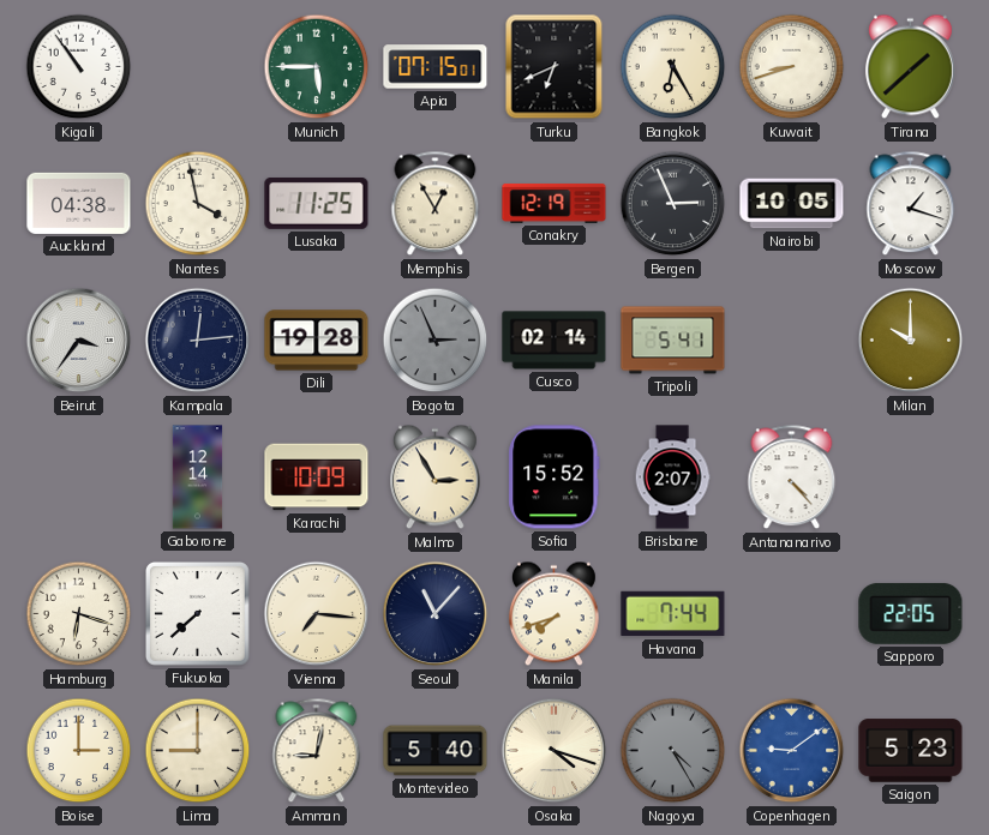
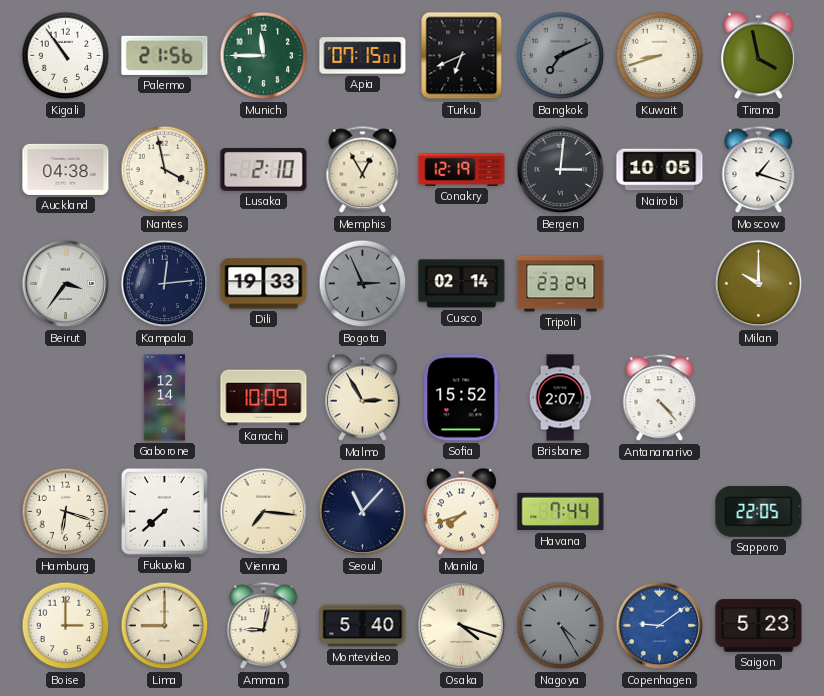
Palermo: none -> 21:56 (165, 55)
Munich: 5:45 -> 11:45 (264, 56)
Bangkok: 6:25 -> 7:11 (561, 56)
Bangkok dial: cream -> grey (561, 56)
Tirana: 1:38 -> 3:58 (758, 56)
Lusaka: 11:25 -> 2:10 (264, 169)
Bergen: 2:56 -> 3:01 (561, 170)
Dili: 19:28 -> 19:33 (264, 284)
Tripoli: 5:41 -> 23:24 (561, 284)
